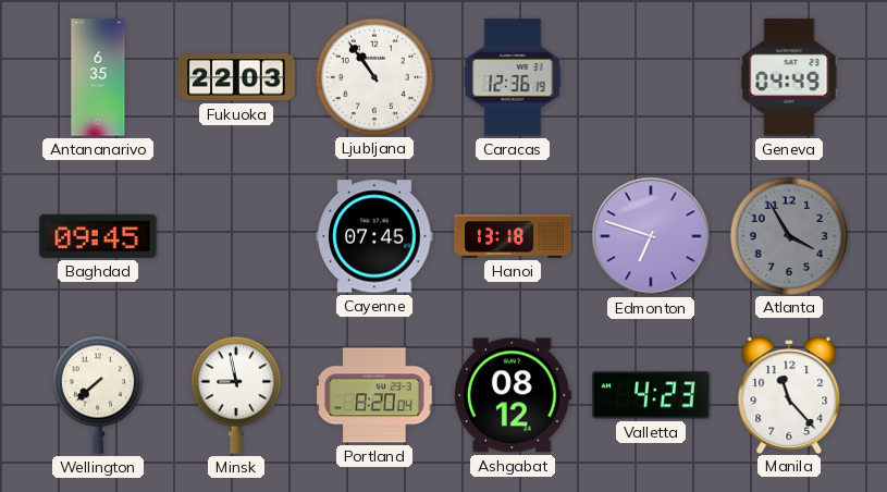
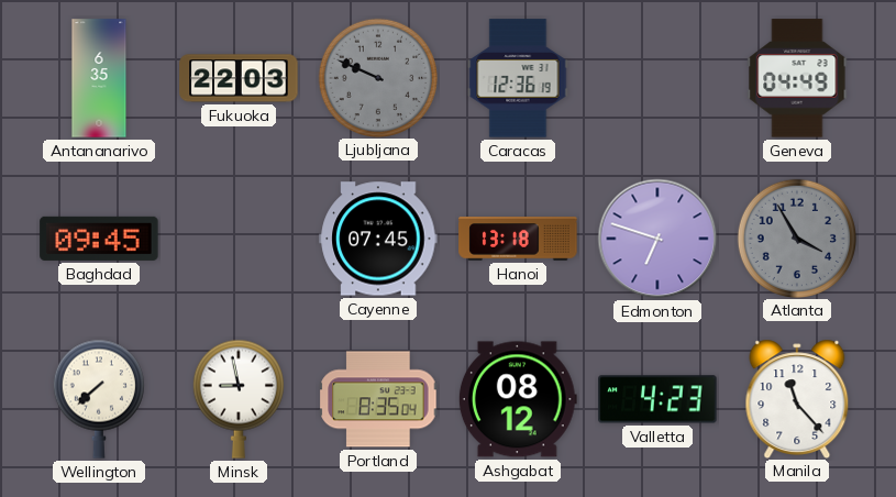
Ljubljana: 10:54 -> 9:49 (377, 77)
Ljubljana dial: white -> grey (377, 77)
Portland: 8:20 -> 8:35 (378, 399)
